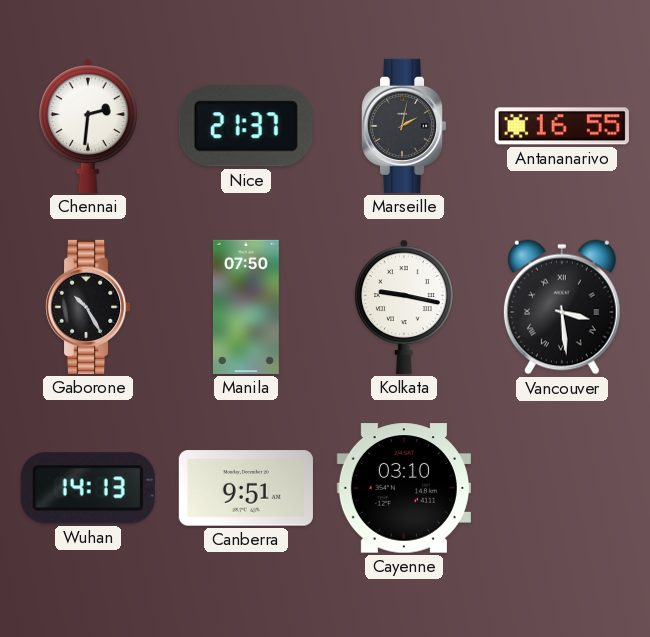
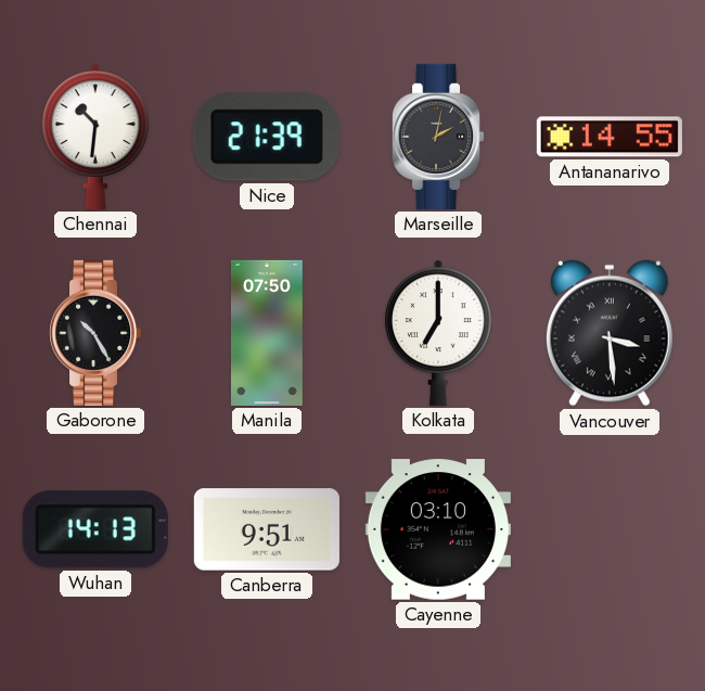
Chennai: 2:31 -> 10:31 (95, 137)
Nice: 21:37 -> 21:39 (267, 137)
Antananarivo: 16:55 -> 14:55 (610, 137)
Kolkata: 9:17 -> 7:00 (438, 333)
